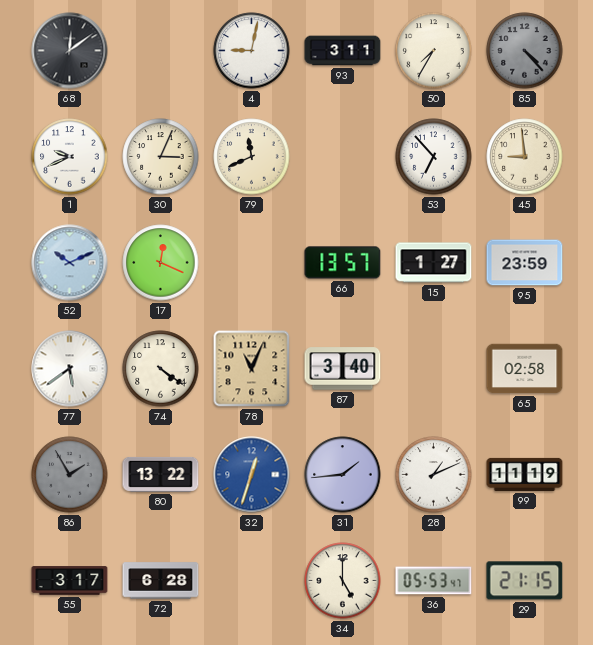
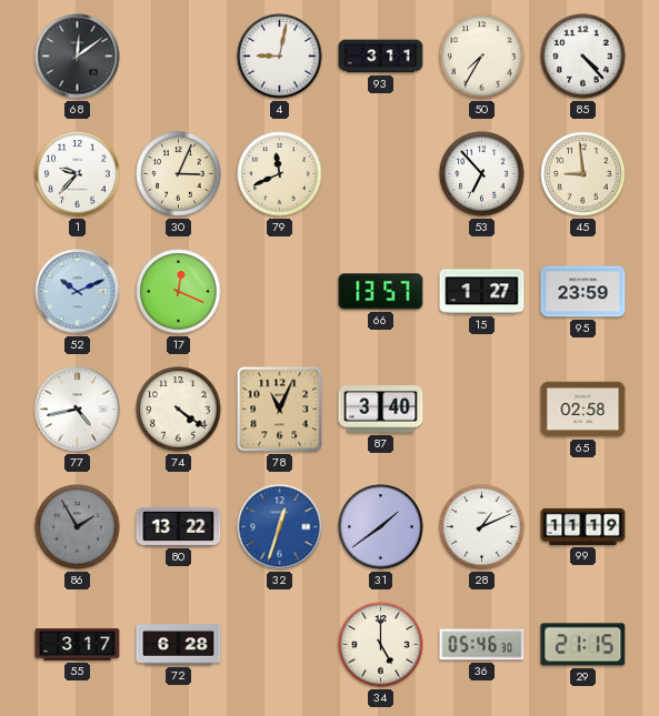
85 dial: grey -> white (583, 57)
1: 9:41 -> 9:37 (78, 174)
77: 5:39 -> 4:43 (78, 410)
31: 1:44 -> 1:39 (381, 527)
36: 05:53 -> 05:46 (482, 645)
